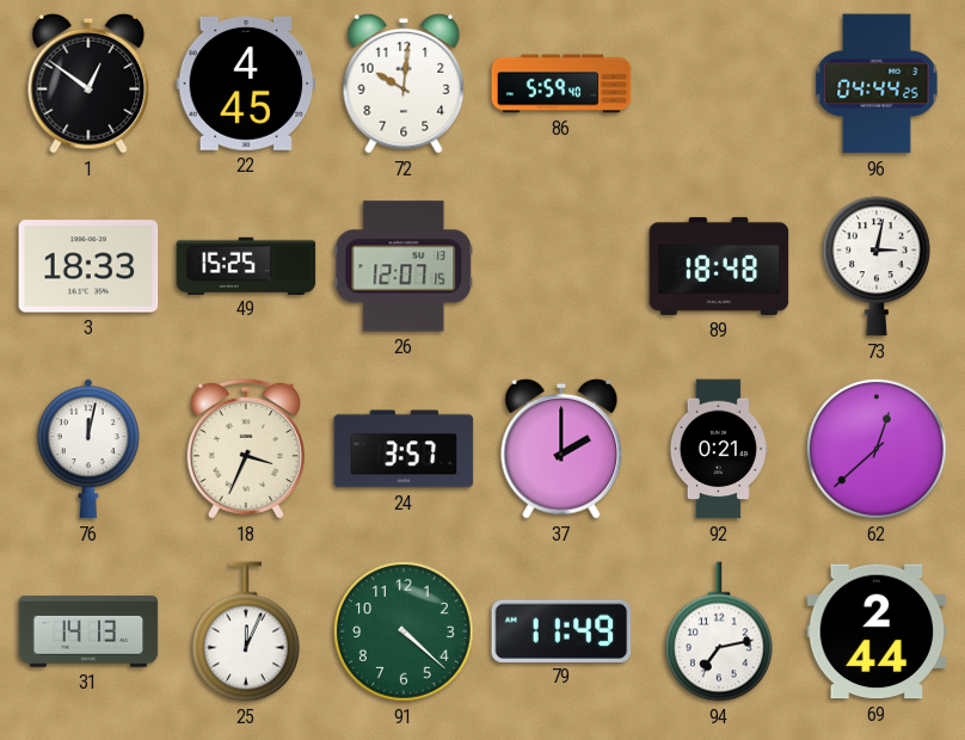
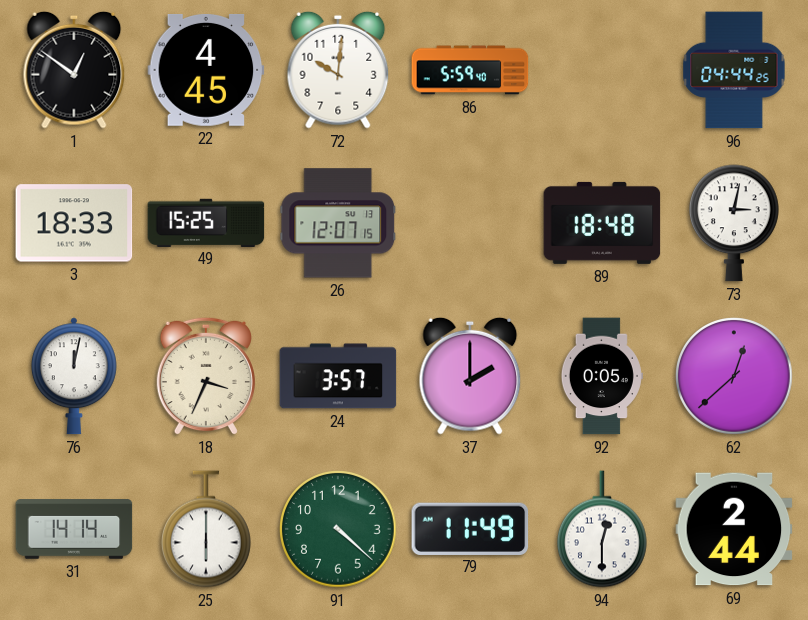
92: 0:21 -> 0:05 (602, 376)
31: 14:13 -> 14:14 (74, 529)
25: 12:04 -> 6:00 (206, 529)
94: 7:13 -> 12:30 (602, 529)
